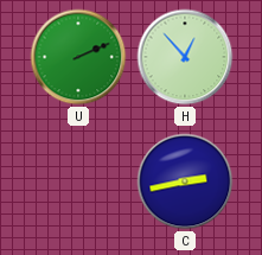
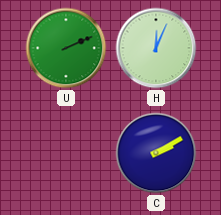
H: 12:53 -> 12:04 (156, 48)
C: 2:43 -> 2:10 (156, 153)
